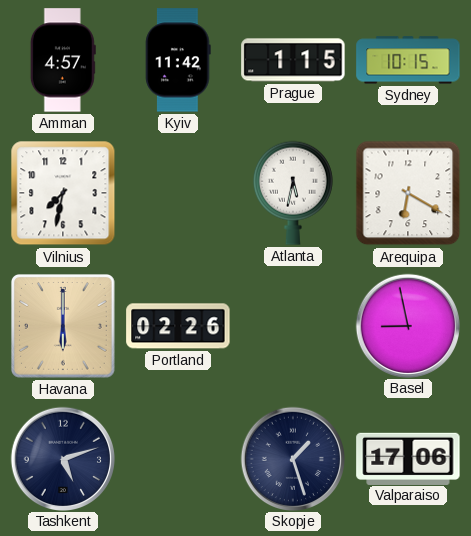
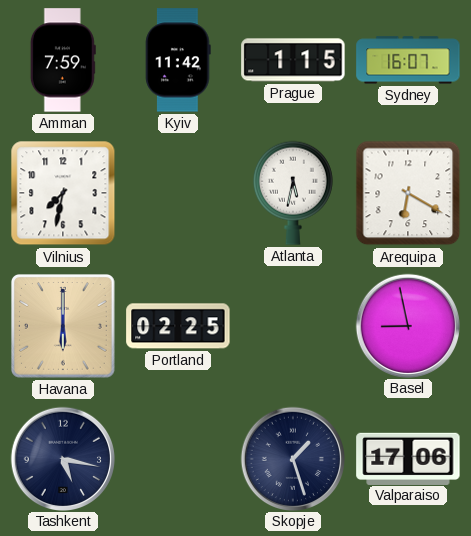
Amman: 4:57 -> 7:59 (63, 60)
Sydney: 10:15 -> 16:07 (408, 60)
Portland: 02:26 -> 02:25 (178, 326)
Tashkent: 5:12 -> 5:17 (62, 458)
